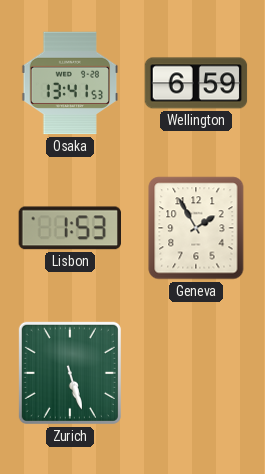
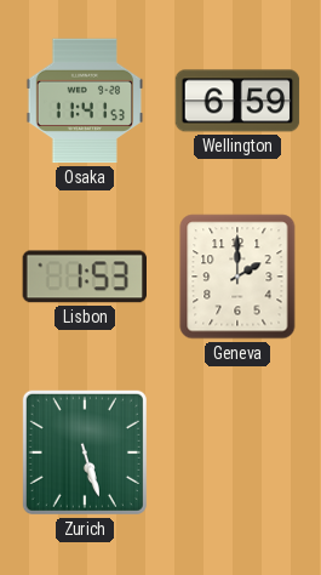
Osaka: 13:41 -> 11:41 (85, 101)
Geneva: 1:55 -> 2:00 (237, 277)
